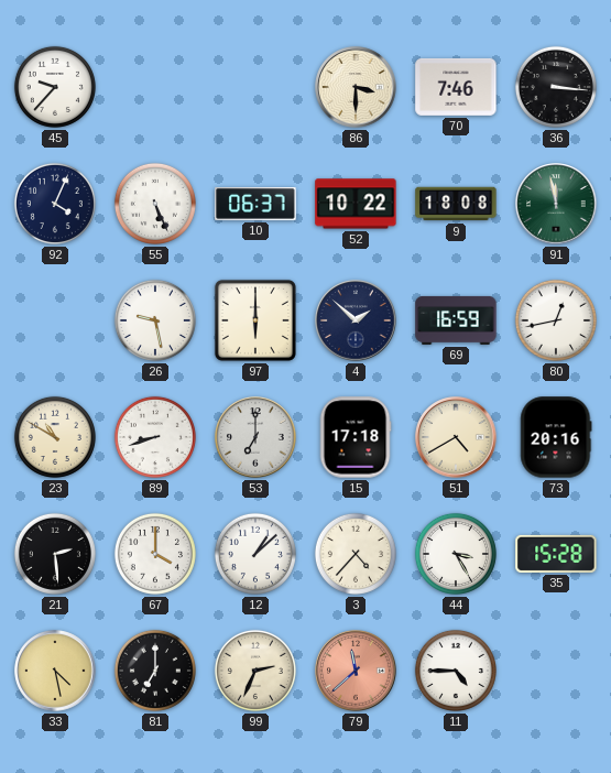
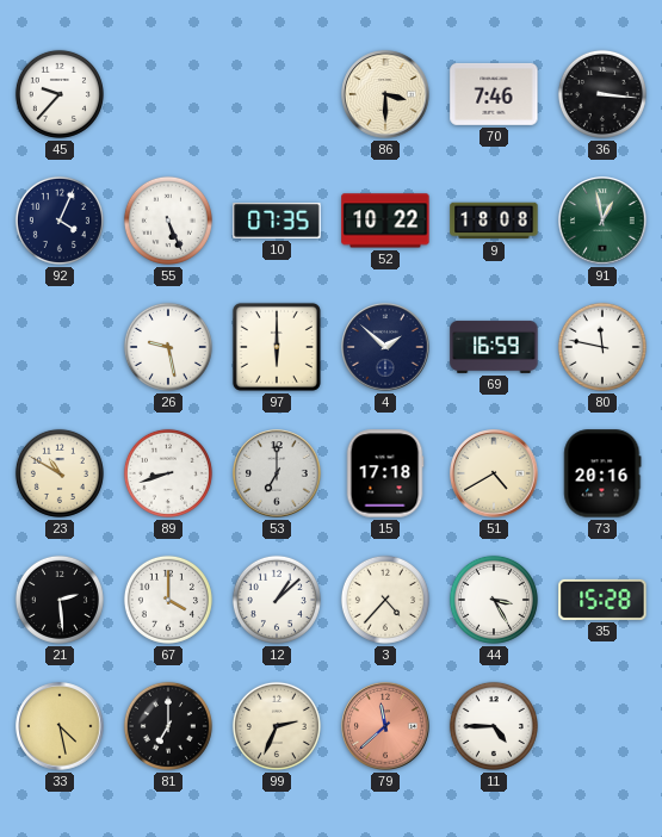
10: 06:37 -> 07:35 (277, 222)
91: 11:58 -> 12:58 (602, 221)
80: 12:43 -> 11:47 (602, 347)
